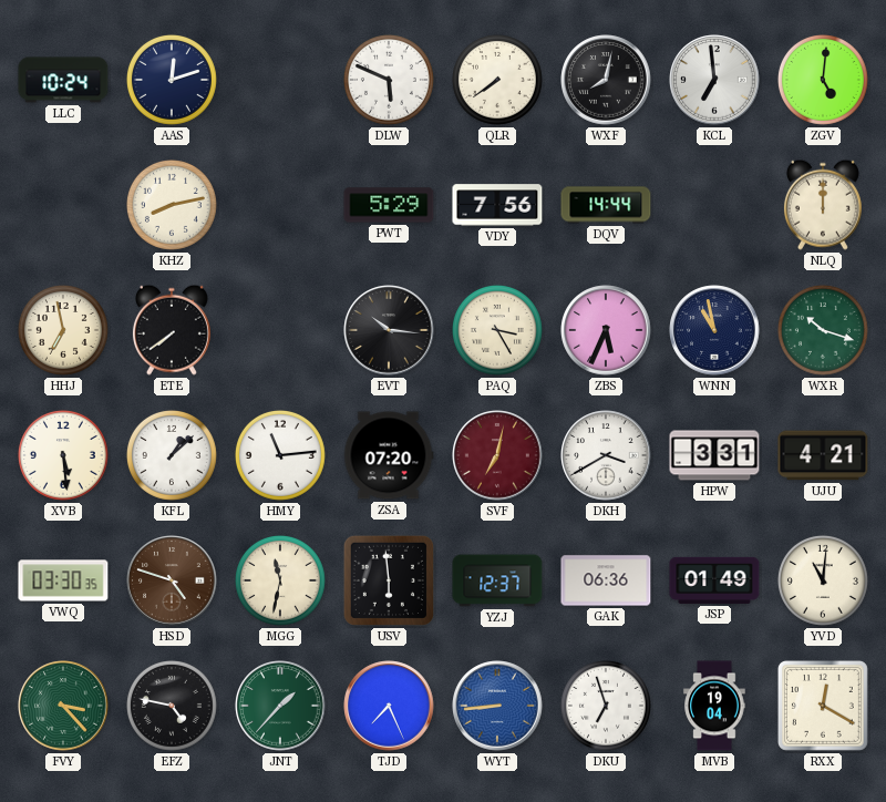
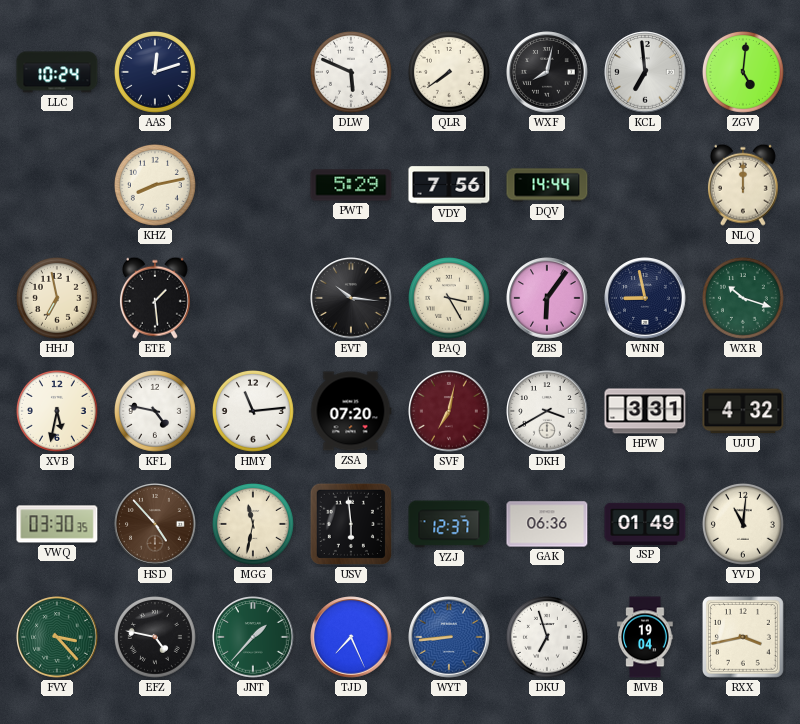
ETE: 7:39 -> 1:29 (155, 298)
ZBS: 5:34 -> 6:06 (547, 298)
WNN: 10:58 -> 8:58 (645, 298)
XVB: 5:29 -> 5:32 (57, 411)
KFL: 1:08 -> 4:47 (155, 411)
UJU: 4:21 -> 4:32 (743, 411)
HSD: 4:48 -> 4:53 (155, 524)
RXX: 12:20 -> 3:43 (743, 637)
